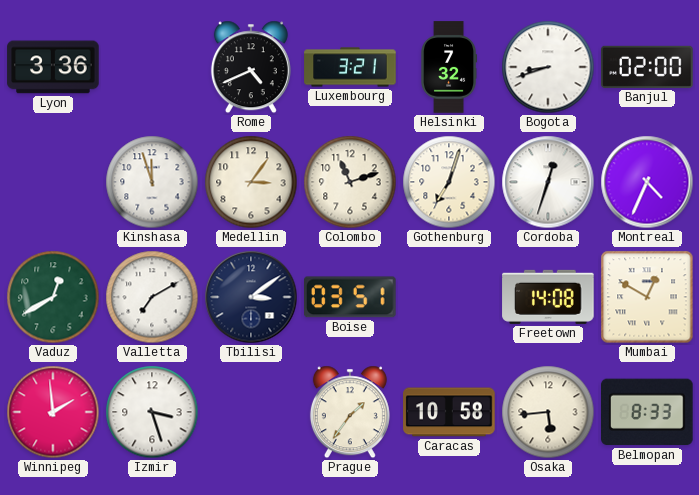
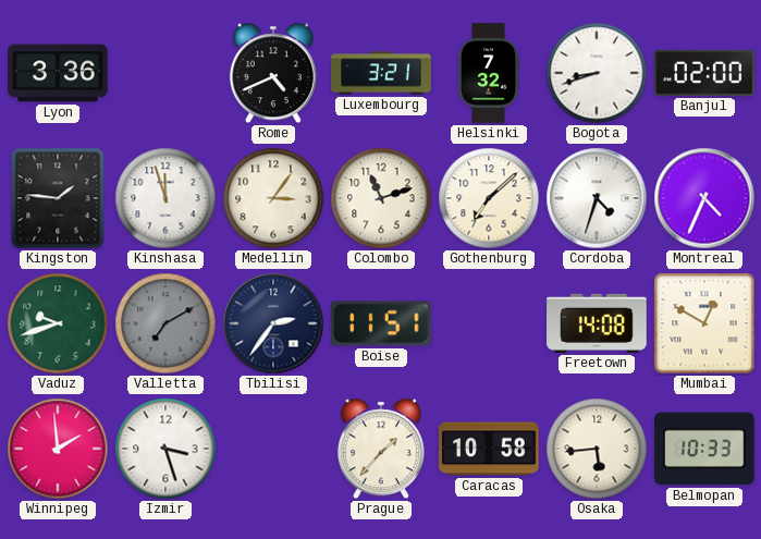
Kingston: none -> 1:46 (58, 198)
Gothenburg: 7:03 -> 7:08 (489, 198)
Cordoba: 12:33 -> 4:33 (597, 198)
Vaduz: 12:40 -> 9:42 (58, 323)
Valletta dial: white -> grey (165, 323)
Tbilisi: 3:09 -> 2:36 (273, 323)
Boise: 03:51 -> 11:51 (382, 323)
Prague: 1:36 -> 1:37 (381, 449)
Belmopan: 8:33 -> 10:33 (705, 449)
